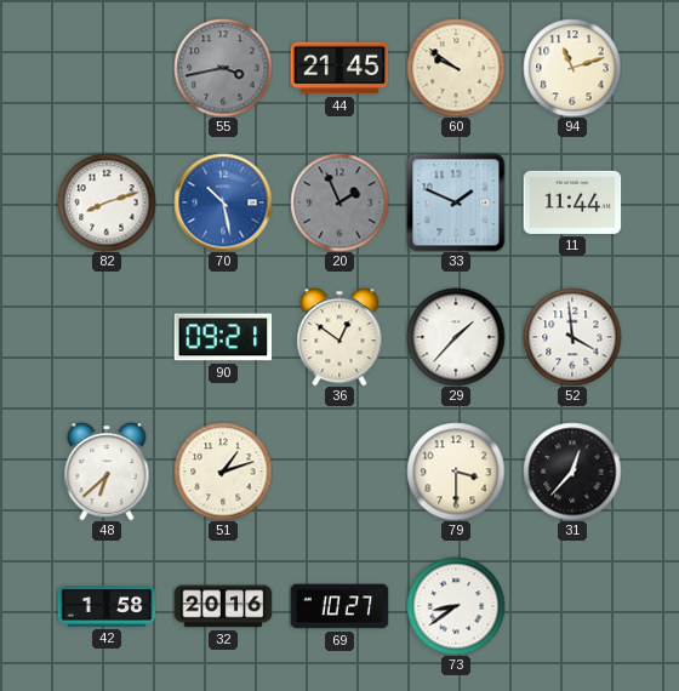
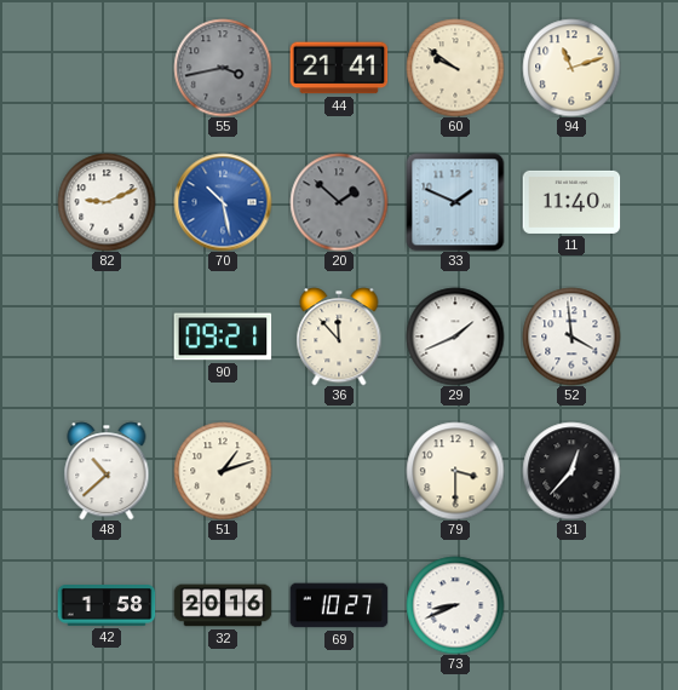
44: 21:45 -> 21:41 (339, 68)
82: 8:12 -> 9:11 (107, 202)
20: 1:56 -> 1:52 (339, 202)
11: 11:44 -> 11:40 (571, 202)
36: 12:51 -> 11:53 (339, 337)
29: 1:37 -> 1:41 (455, 337)
48: 6:38 -> 10:38 (107, 471)
73: 8:39 -> 8:41 (455, 605)
